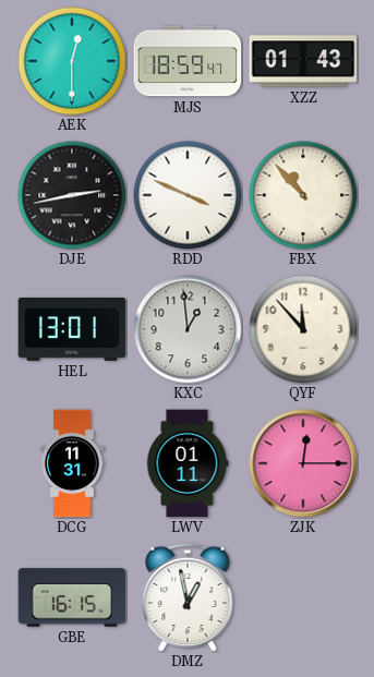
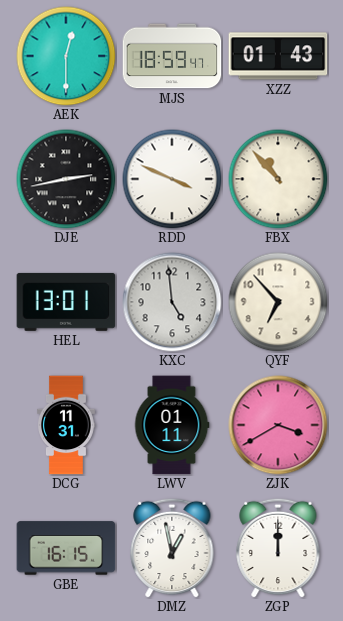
KXC: 12:59 -> 4:59 (172, 302)
QYF: 11:53 -> 6:53 (278, 302)
ZJK: 12:15 -> 3:40 (278, 425)
ZGP: none -> 12:00 (278, 548)
